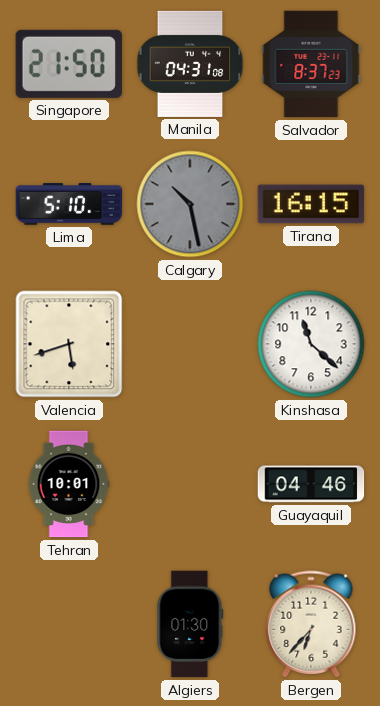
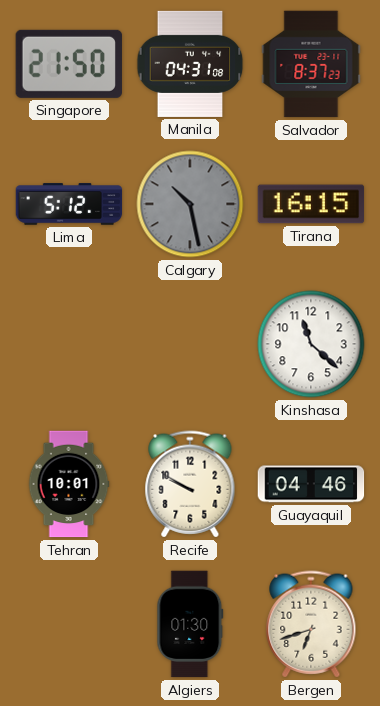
Lima: 5:10 -> 5:12 (69, 204)
Valencia: 5:42 -> none (69, 344)
Recife: none -> 9:50 (190, 484)
Bergen: 6:37 -> 6:42 (311, 624)
